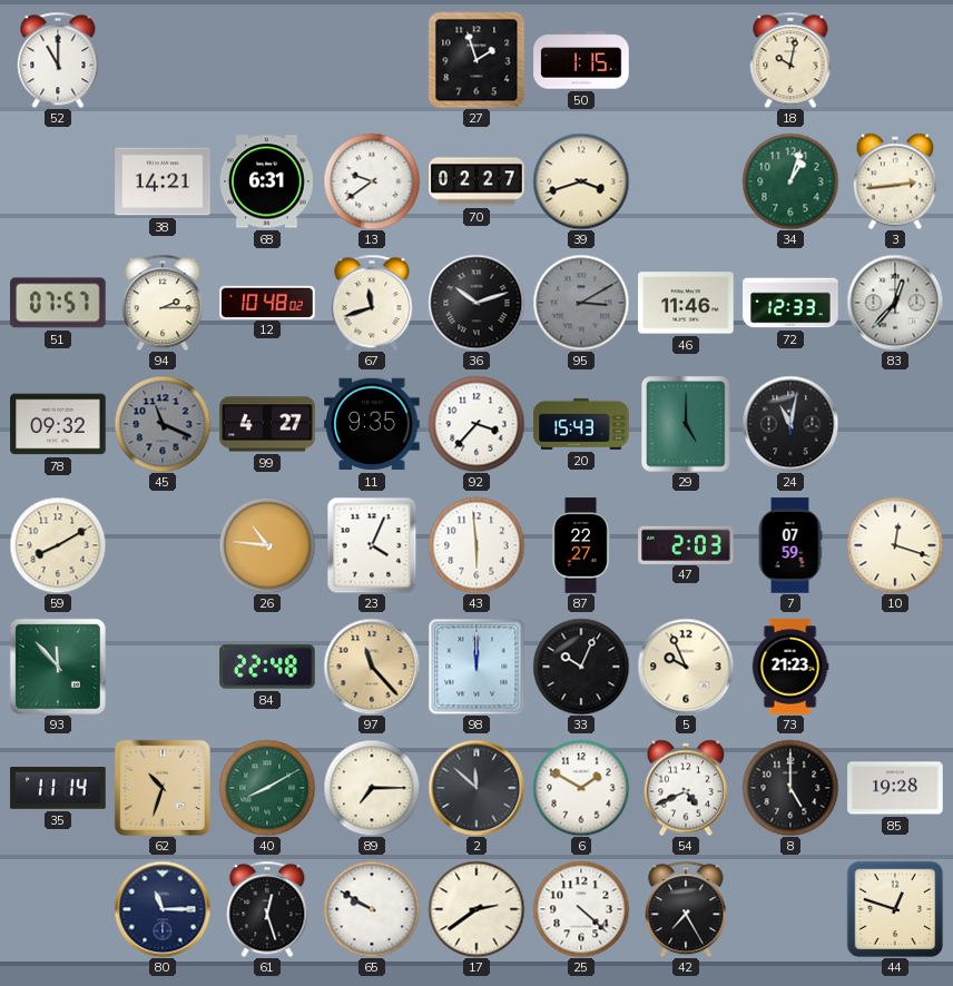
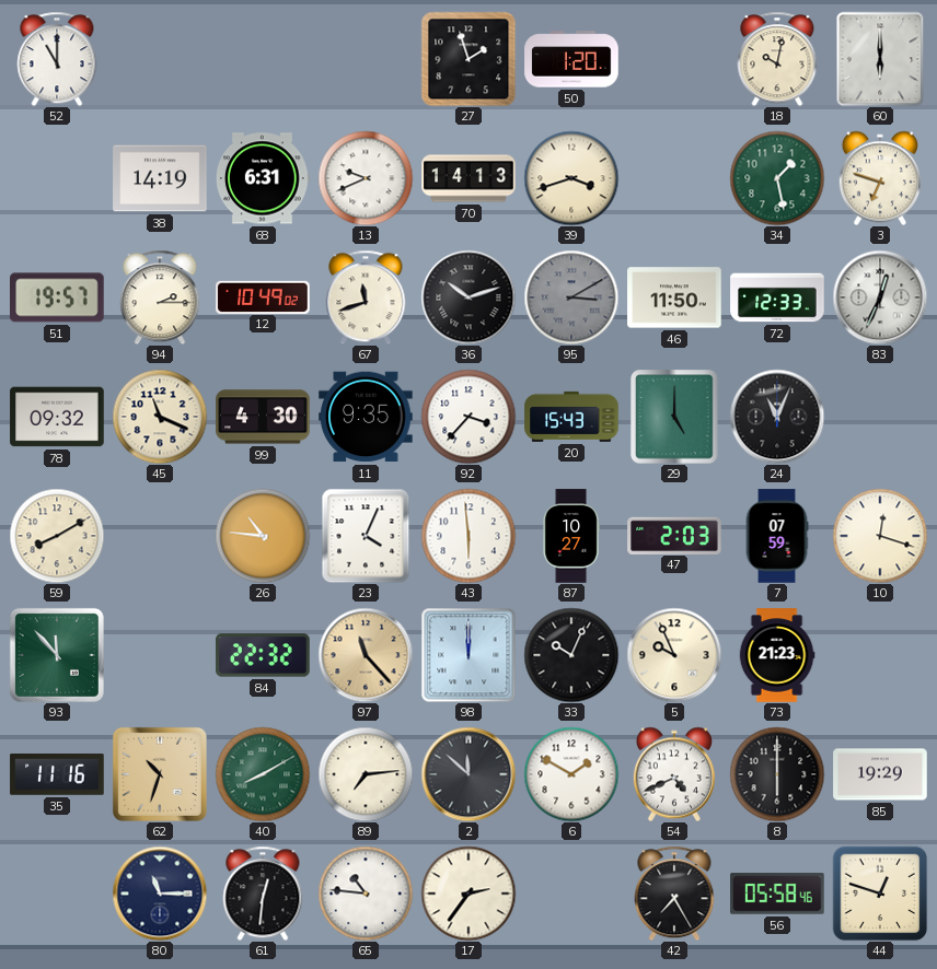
50: 1:15 -> 1:20 (571, 59)
60: none -> 6:00 (880, 59)
38: 14:21 -> 14:19 (160, 178)
13: 9:39 -> 9:41 (366, 178)
70: 02:27 -> 14:13 (468, 178)
34: 1:03 -> 1:28 (777, 178)
3: 2:44 -> 6:48 (880, 178)
51: 07:57 -> 19:57 (57, 297)
12: 10:48 -> 10:49 (263, 296)
46: 11:46 -> 11:50 (674, 297)
83: 12:37 -> 12:34 (880, 297)
45 dial: grey -> cream (160, 417)
99: 4:27 -> 4:30 (263, 417)
24: 11:02 -> 11:04 (777, 417)
87: 22:27 -> 10:27 (571, 536)
84: 22:48 -> 22:32 (263, 655)
35: 11:14 -> 11:16 (57, 774)
89: 7:15 -> 7:14 (366, 774)
8: 5:00 -> 6:00 (777, 774)
85: 19:28 -> 19:29 (880, 774)
61: 12:27 -> 12:31 (263, 894)
65: 9:50 -> 10:46 (366, 894)
17: 2:39 -> 2:36 (468, 894)
25: 4:22 -> none (581, 909)
56: none -> 05:58 (777, 894)
